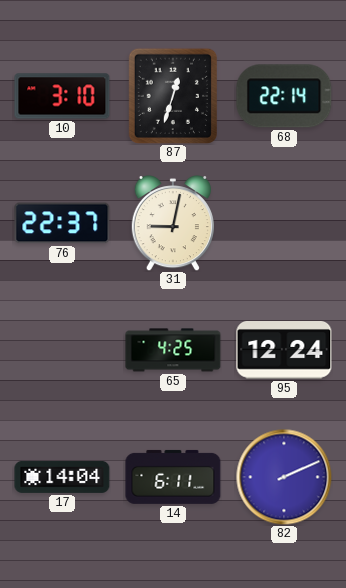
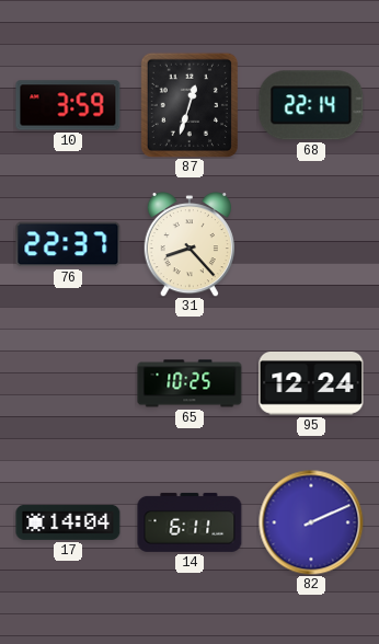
10: 3:10 -> 3:59 (68, 105)
31: 9:02 -> 8:23 (190, 245)
65: 4:25 -> 10:25 (190, 383)
